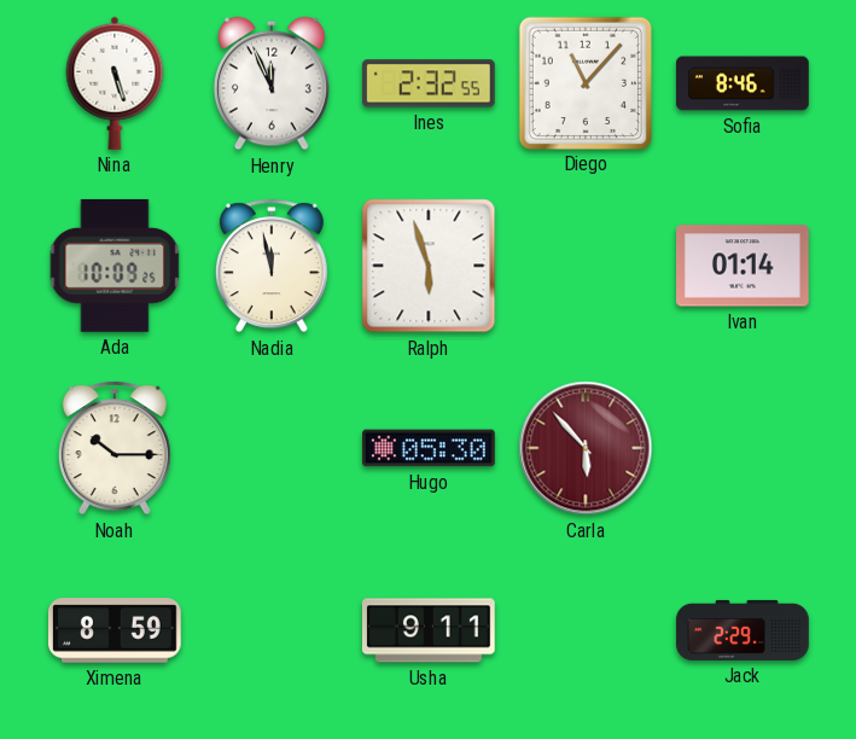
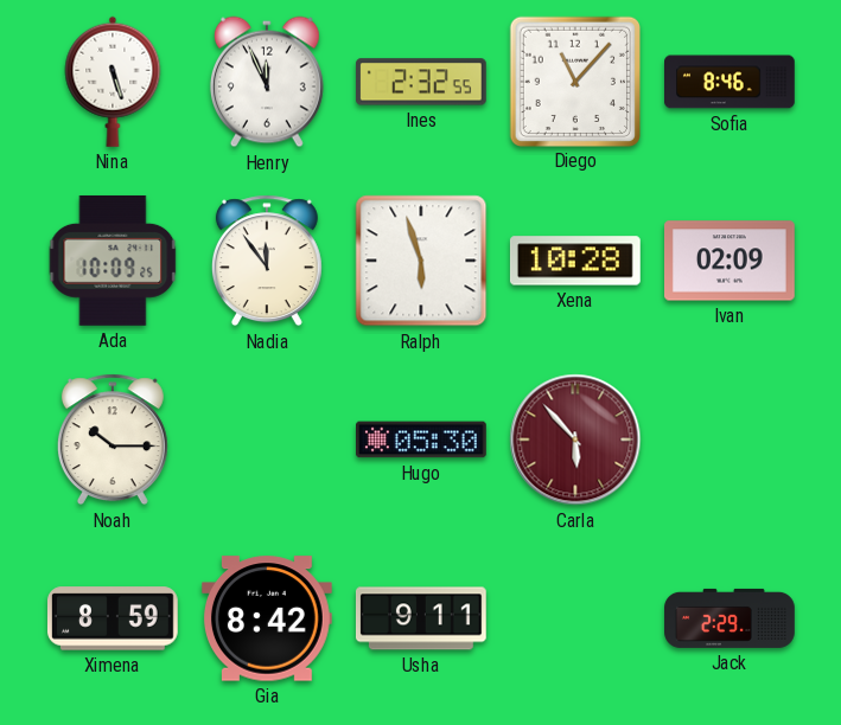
Nadia: 11:58 -> 11:54 (267, 261)
Xena: none -> 10:28 (575, 261)
Ivan: 01:14 -> 02:09 (731, 261)
Gia: none -> 8:42 (267, 618)
